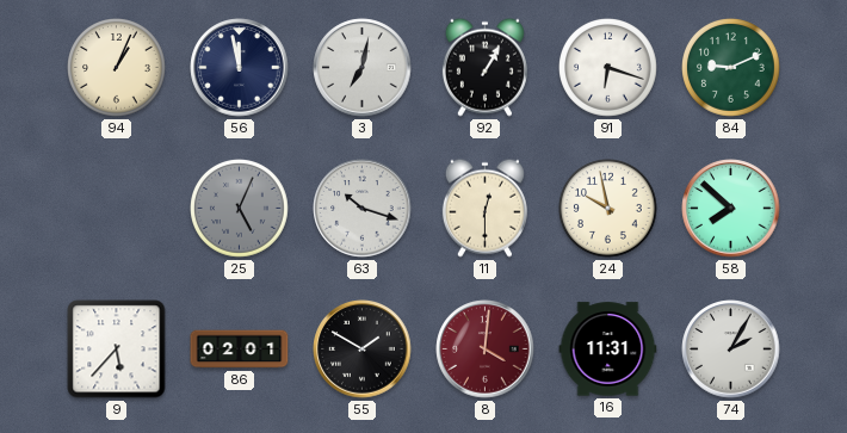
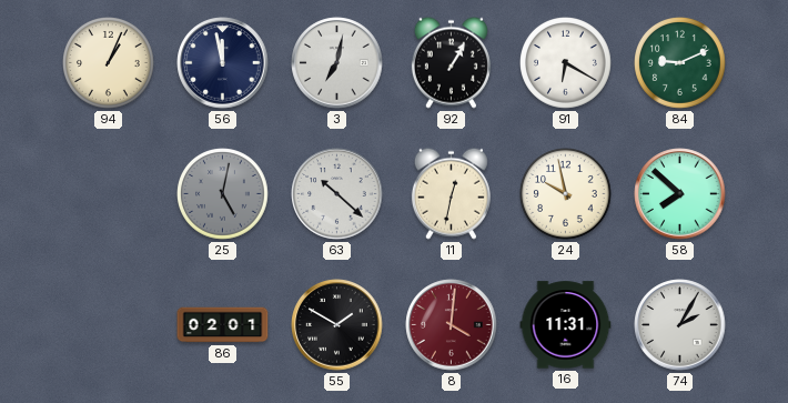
91: 6:18 -> 6:20 (566, 63)
25: 5:04 -> 5:02 (223, 194)
63: 10:18 -> 10:22 (337, 194)
11: 12:30 -> 12:32 (451, 193)
9: 5:37 -> none (117, 350)
